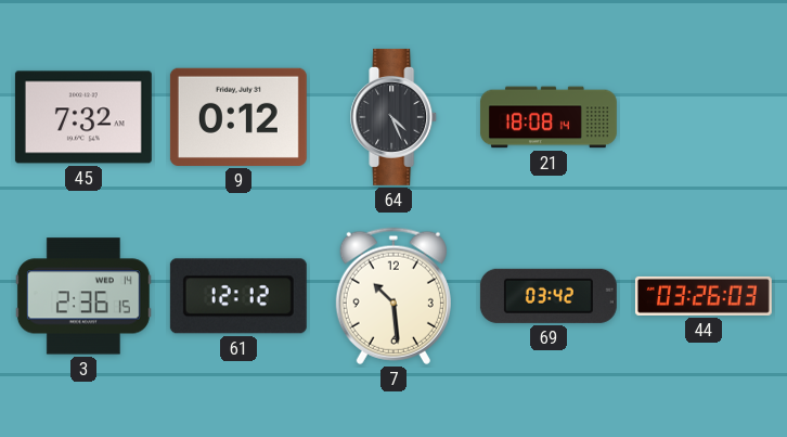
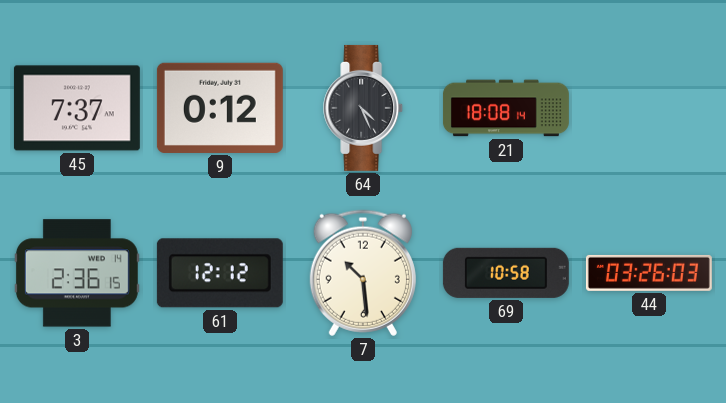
45: 7:32 -> 7:37 (77, 108)
69: 03:42 -> 10:58 (506, 273)
